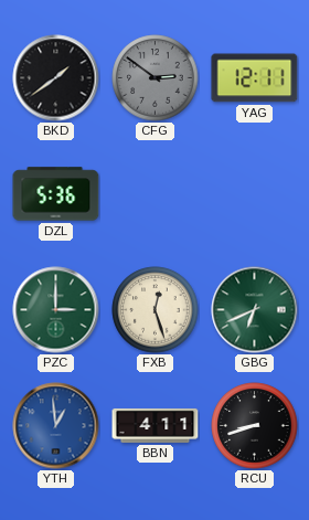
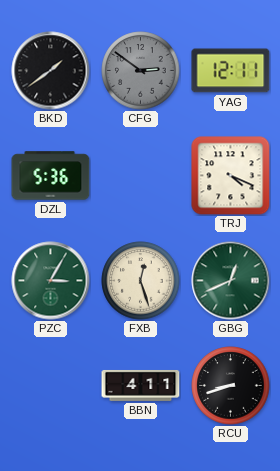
TRJ: none -> 4:19 (231, 176)
PZC: 3:00 -> 3:05 (51, 281)
GBG: 6:41 -> 12:41 (231, 281)
YTH: 12:59 -> none (56, 426)
